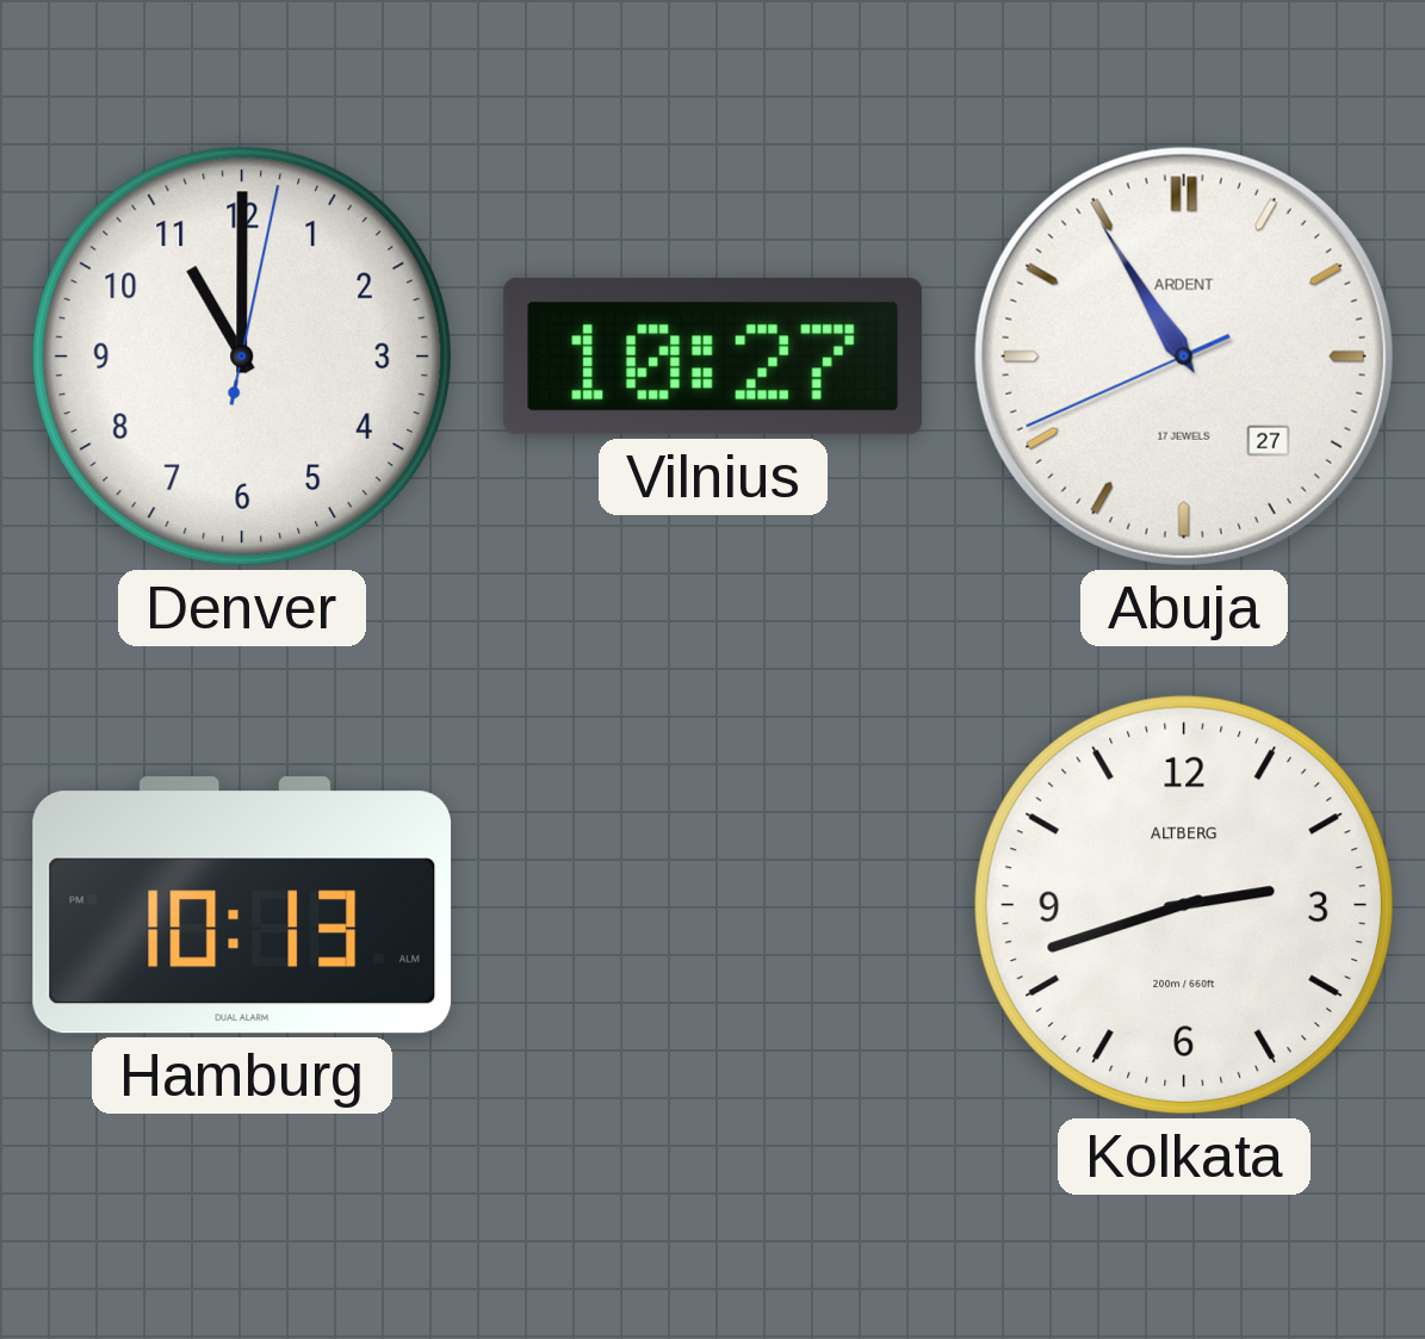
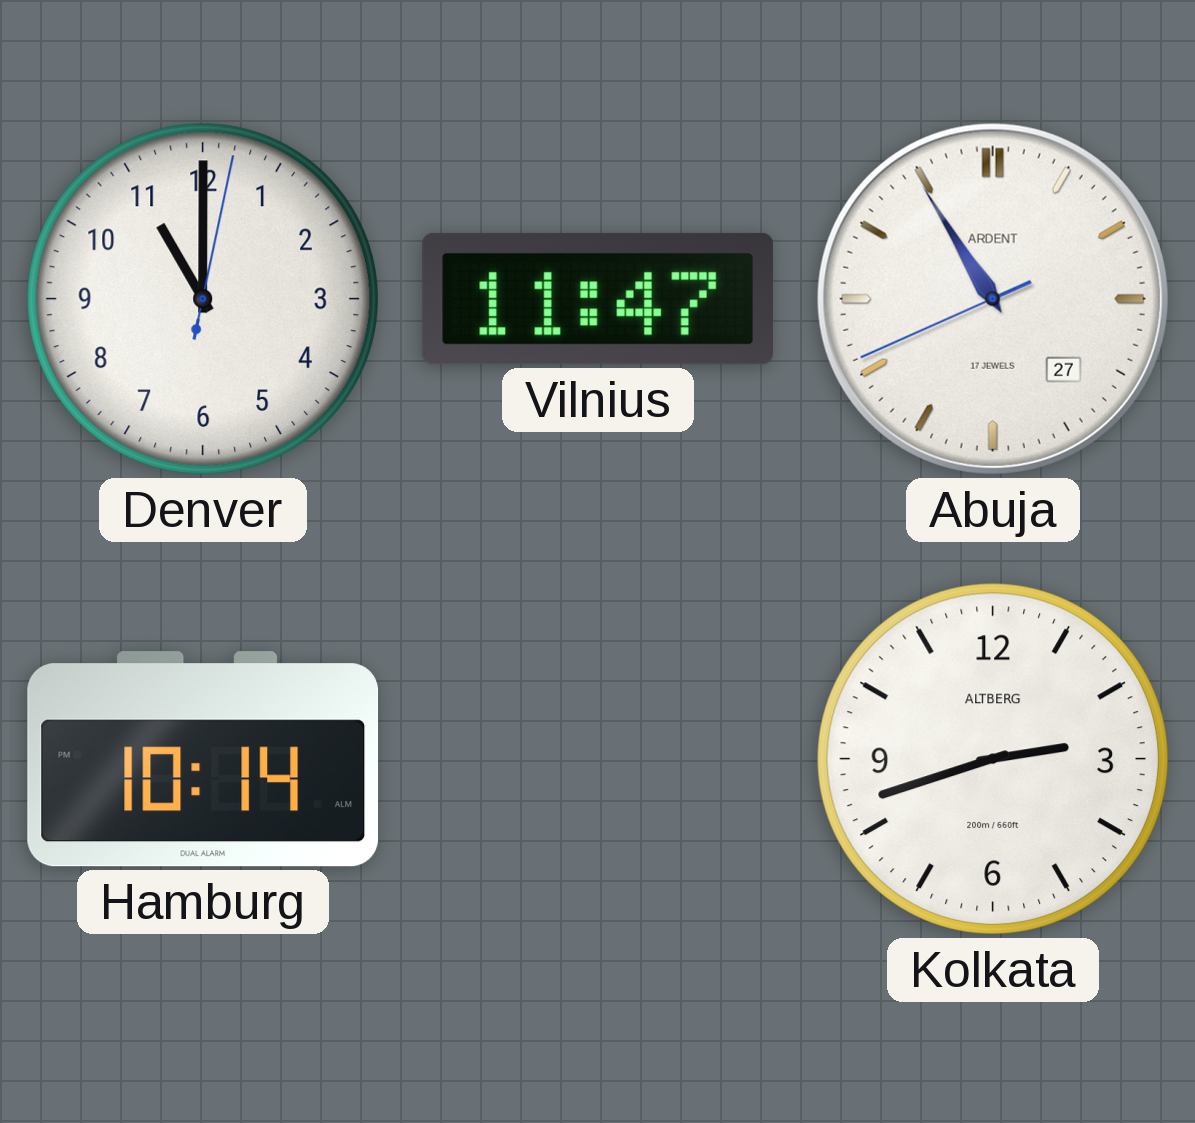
Vilnius: 10:27 -> 11:47 (598, 299)
Hamburg: 10:13 -> 10:14 (203, 759)
